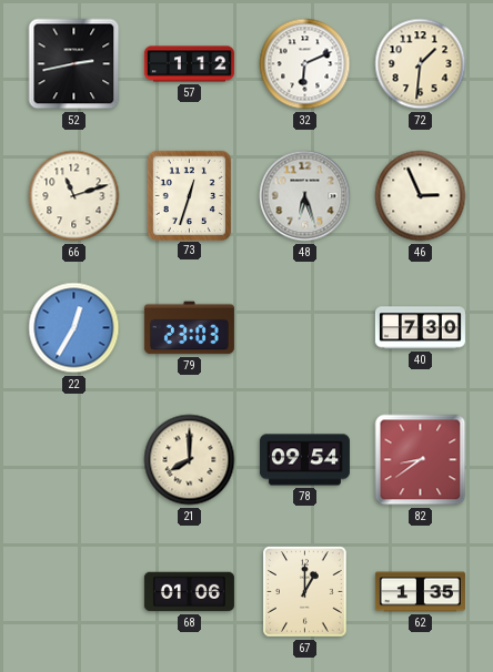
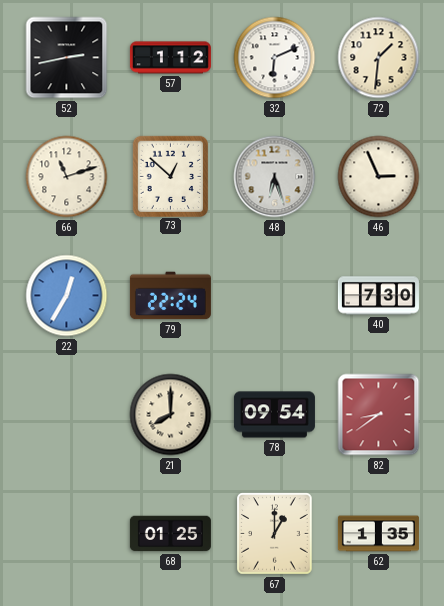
73: 12:33 -> 12:52 (170, 176)
79: 23:03 -> 22:24 (170, 296)
68: 01:06 -> 01:25 (170, 534)
